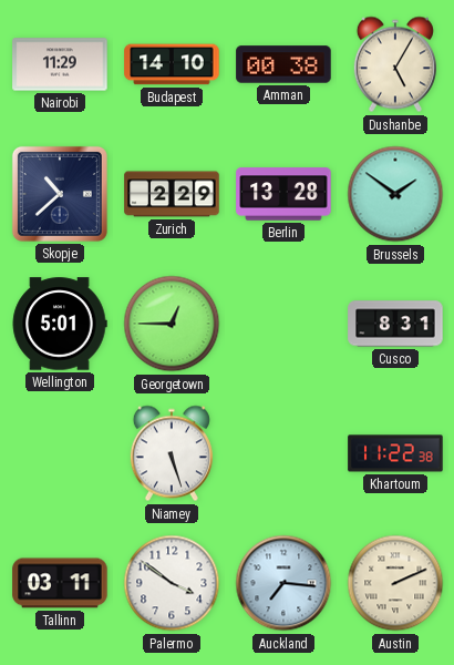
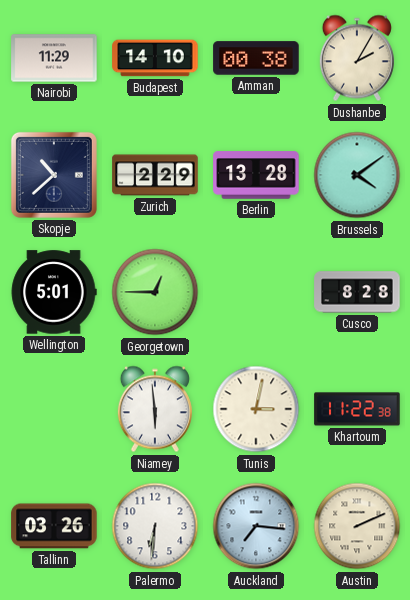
Dushanbe: 5:05 -> 2:05 (357, 58)
Brussels: 1:51 -> 4:09 (357, 175)
Cusco: 8:31 -> 8:28 (357, 292)
Niamey: 5:27 -> 5:59 (155, 409)
Tunis: none -> 3:02 (256, 409)
Tallinn: 03:11 -> 03:26 (54, 526)
Palermo: 3:51 -> 6:31 (155, 526)
